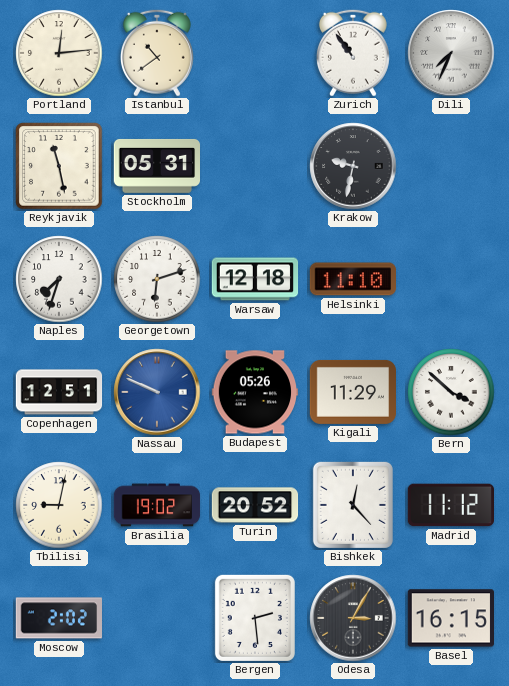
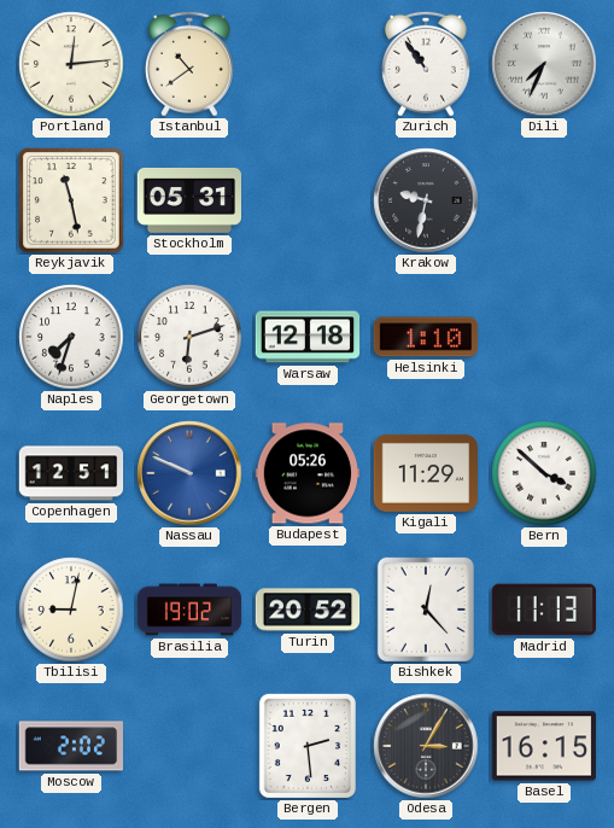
Helsinki: 11:10 -> 1:10 (425, 337)
Madrid: 11:12 -> 11:13 (543, 610)
